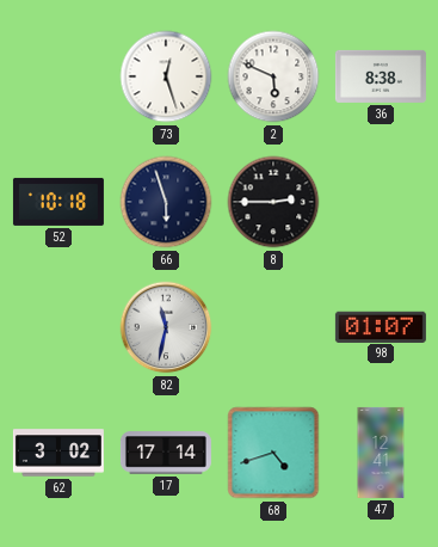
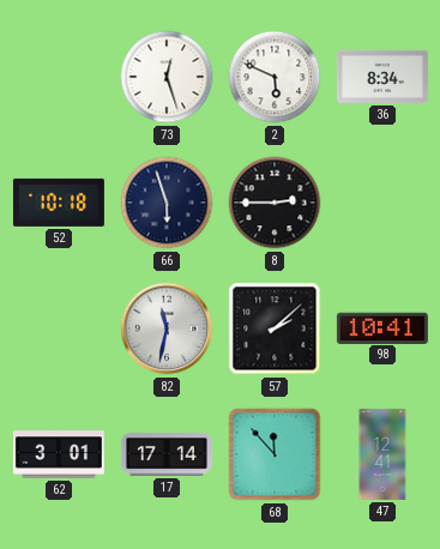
36: 8:38 -> 8:34 (382, 77)
57: none -> 2:08 (275, 328)
98: 01:07 -> 10:41 (382, 327)
62: 3:02 -> 3:01 (59, 454)
68: 4:42 -> 11:53 (275, 454)
